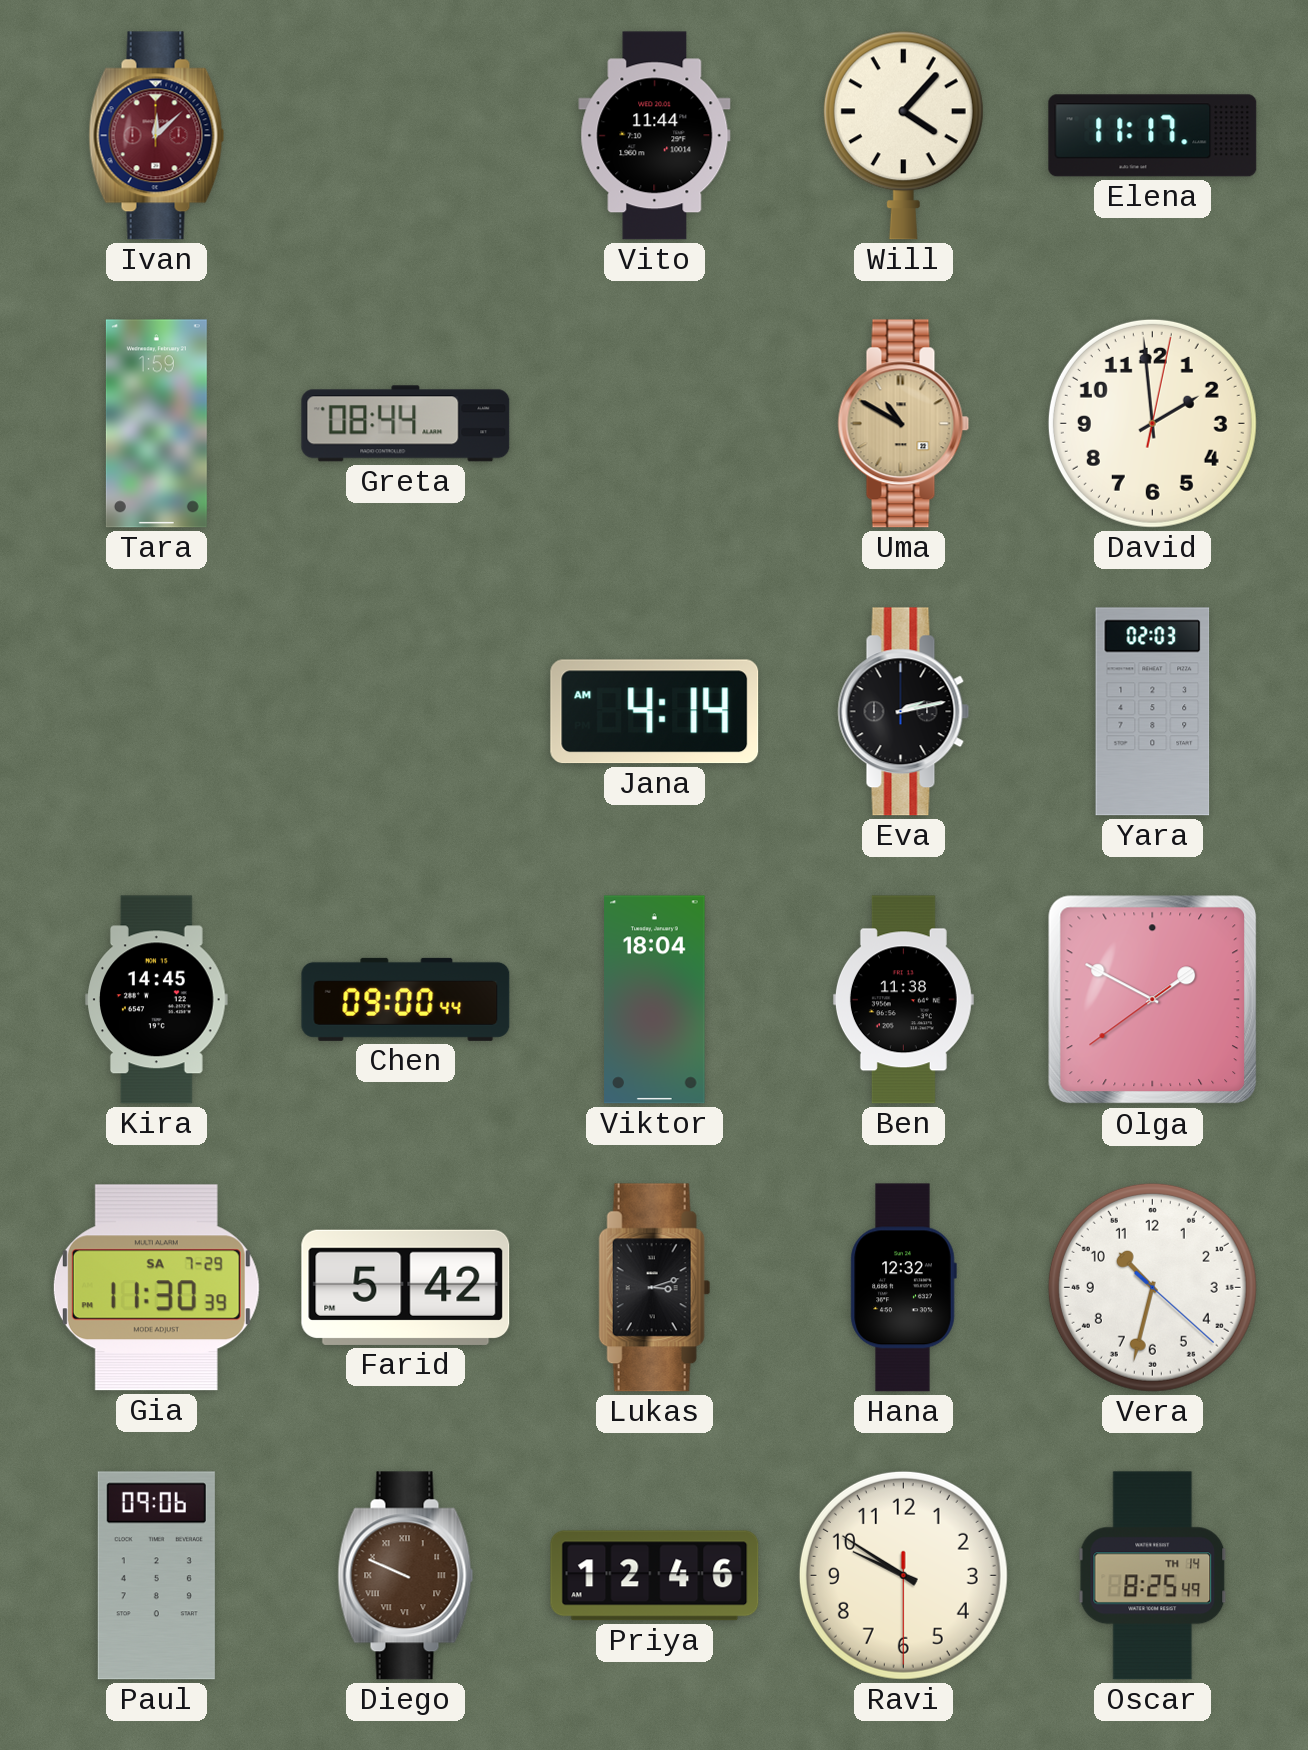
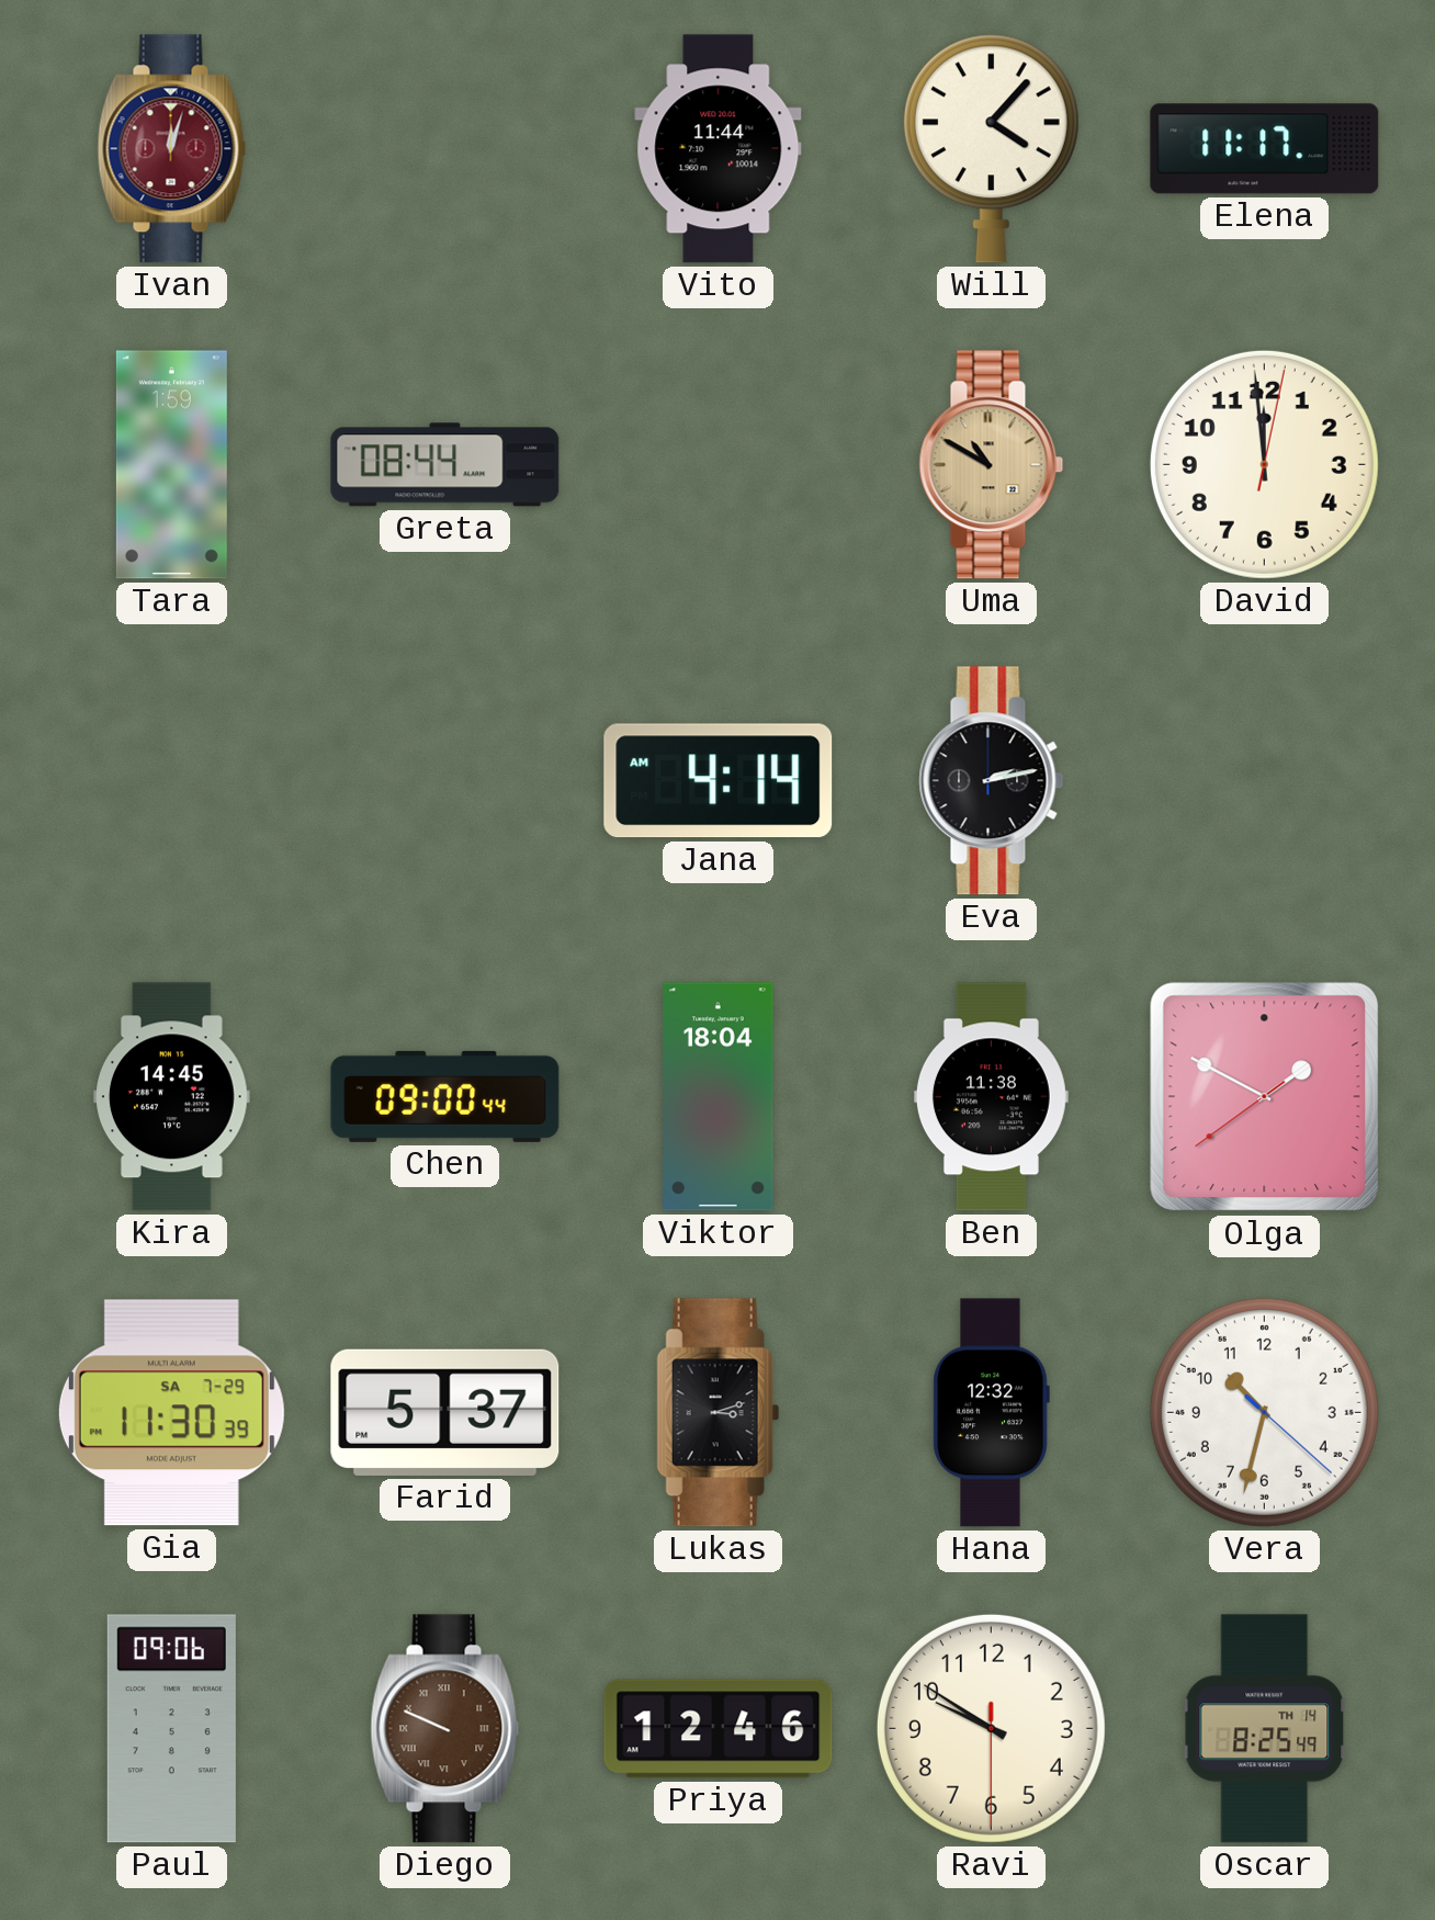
Ivan: 12:08 -> 12:03 (172, 149)
David: 1:59 -> 11:59 (1264, 464)
Yara: 02:03 -> none (1153, 712)
Farid: 5:42 -> 5:37 (445, 1412)
